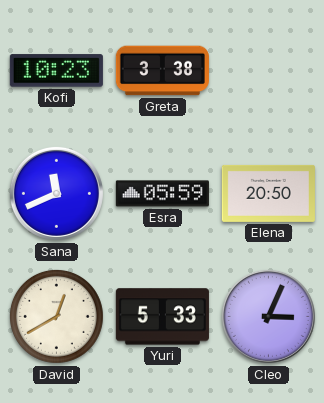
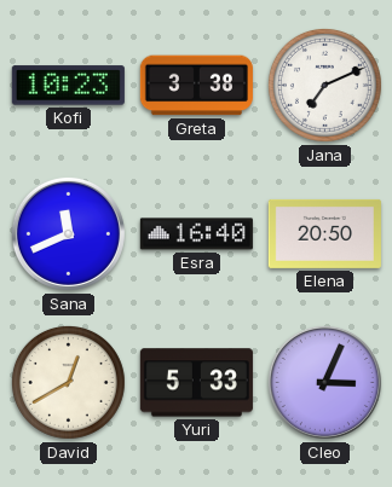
Jana: none -> 7:11 (324, 85)
Esra: 05:59 -> 16:40 (196, 234)
